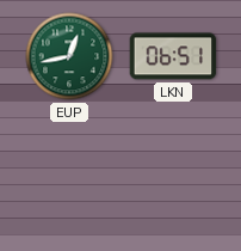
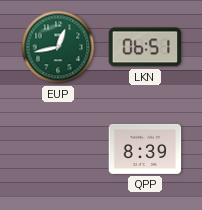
QPP: none -> 8:39 (145, 149)
